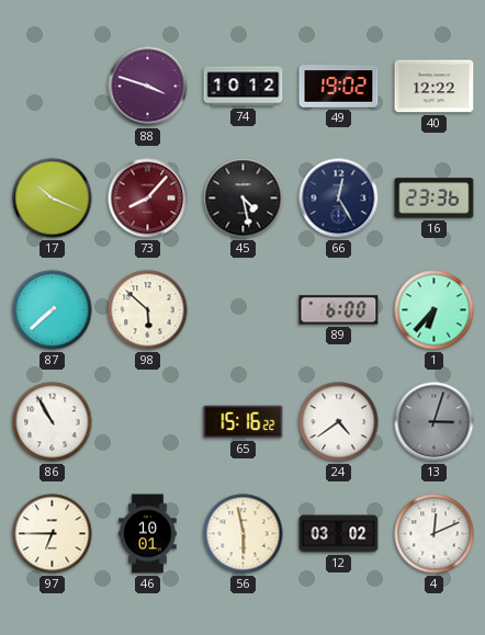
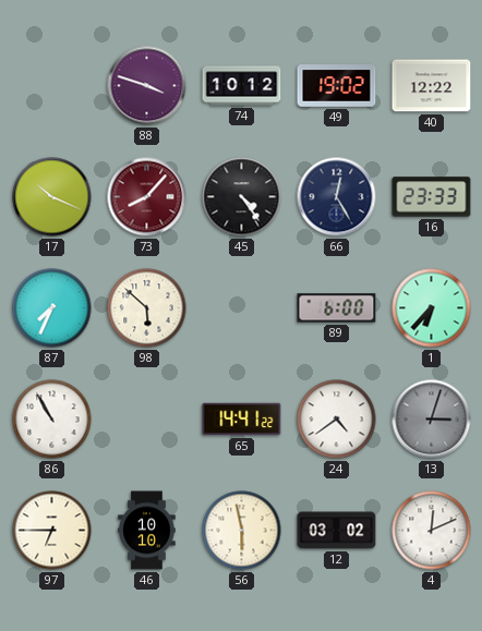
45: 4:28 -> 4:24 (242, 197)
16: 23:36 -> 23:33 (432, 197)
87: 7:38 -> 7:34 (52, 308)
65: 15:16 -> 14:41 (242, 420)
46: 10:01 -> 10:10 (147, 531)
